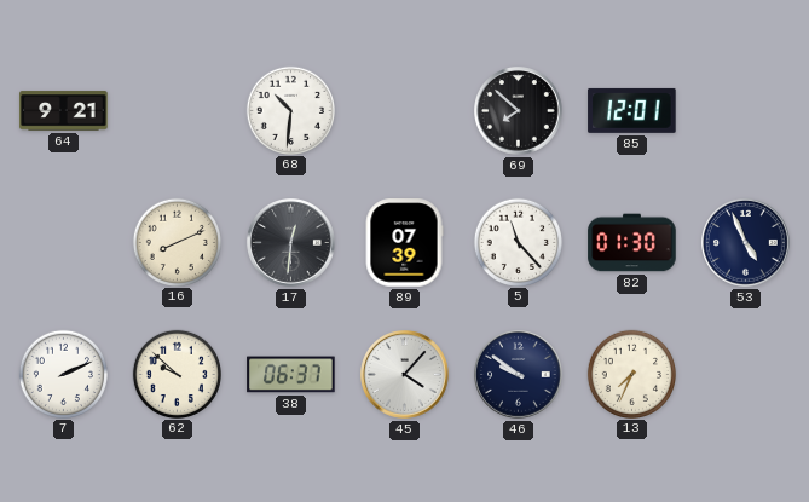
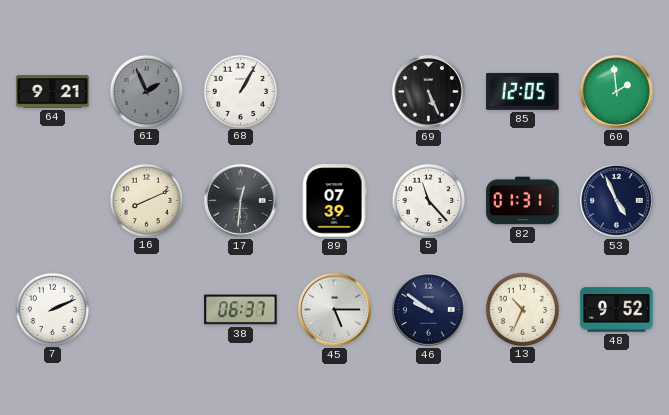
61: none -> 1:56 (146, 91)
68: 10:31 -> 1:05 (240, 91)
69: 7:52 -> 5:26 (429, 92)
85: 12:01 -> 12:05 (523, 91)
60: none -> 1:59 (617, 92)
82: 01:30 -> 01:31 (523, 201)
62: 9:52 -> none (177, 374)
45: 4:07 -> 5:15 (335, 310)
13: 7:34 -> 10:34 (522, 309)
48: none -> 9:52 (617, 310)
